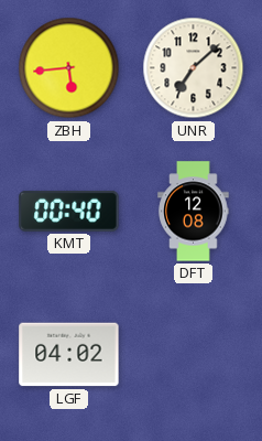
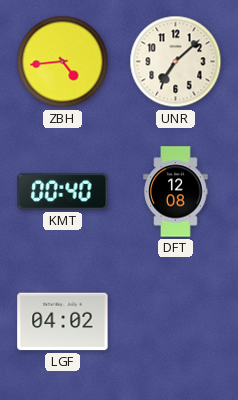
ZBH: 5:44 -> 4:44 (63, 62)
